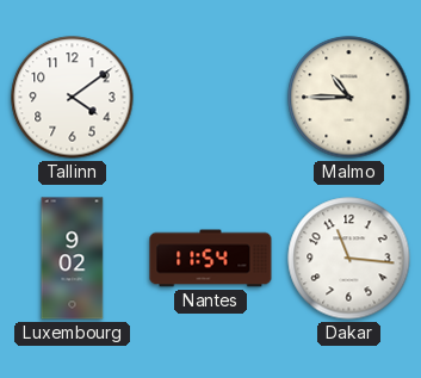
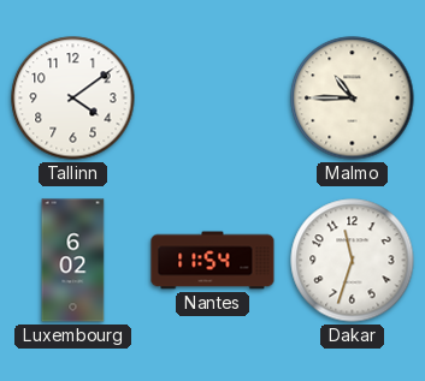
Luxembourg: 9:02 -> 6:02 (73, 261)
Dakar: 11:16 -> 11:33 (353, 261)
